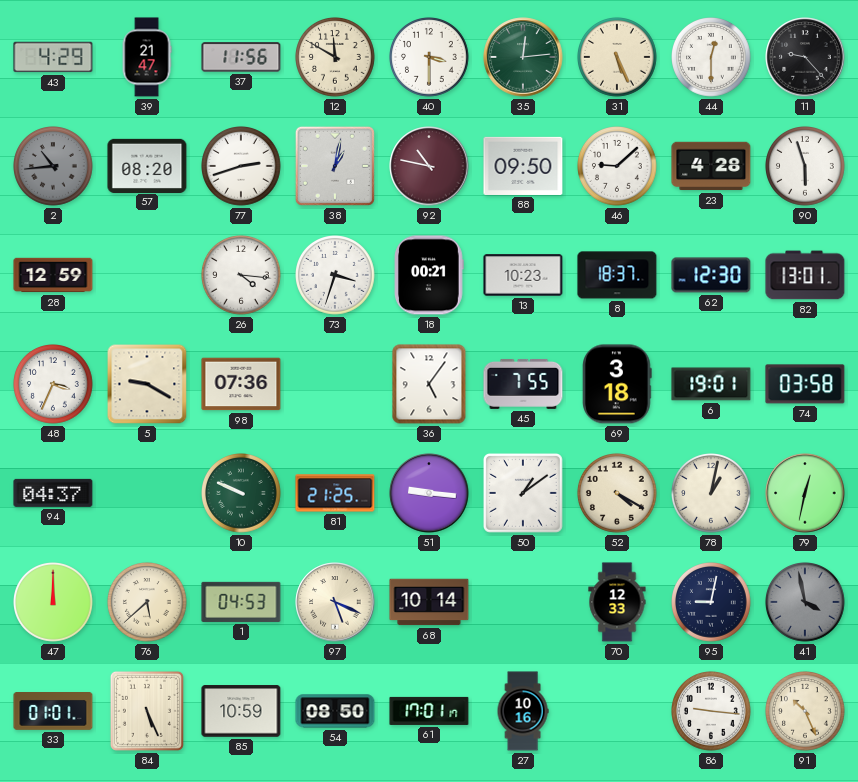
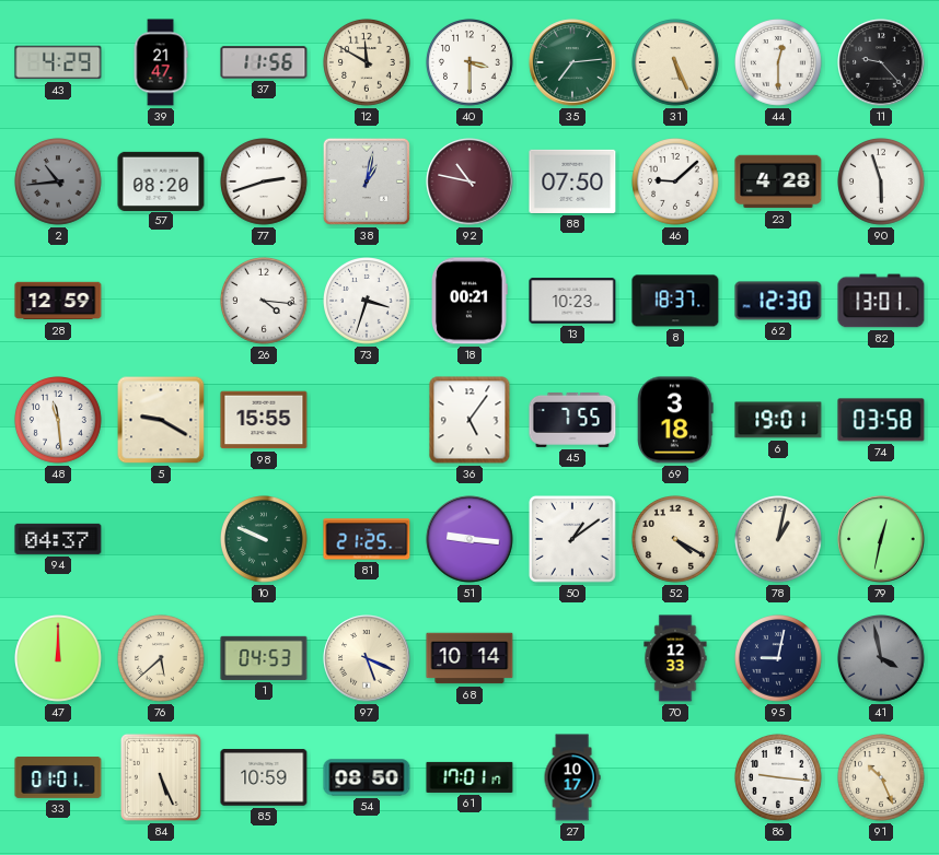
35: 12:14 -> 7:14 (572, 62)
88: 09:50 -> 07:50 (572, 181)
48: 3:34 -> 11:29 (59, 421)
98: 07:36 -> 15:55 (264, 420)
27: 10:16 -> 10:17 (572, 777)
